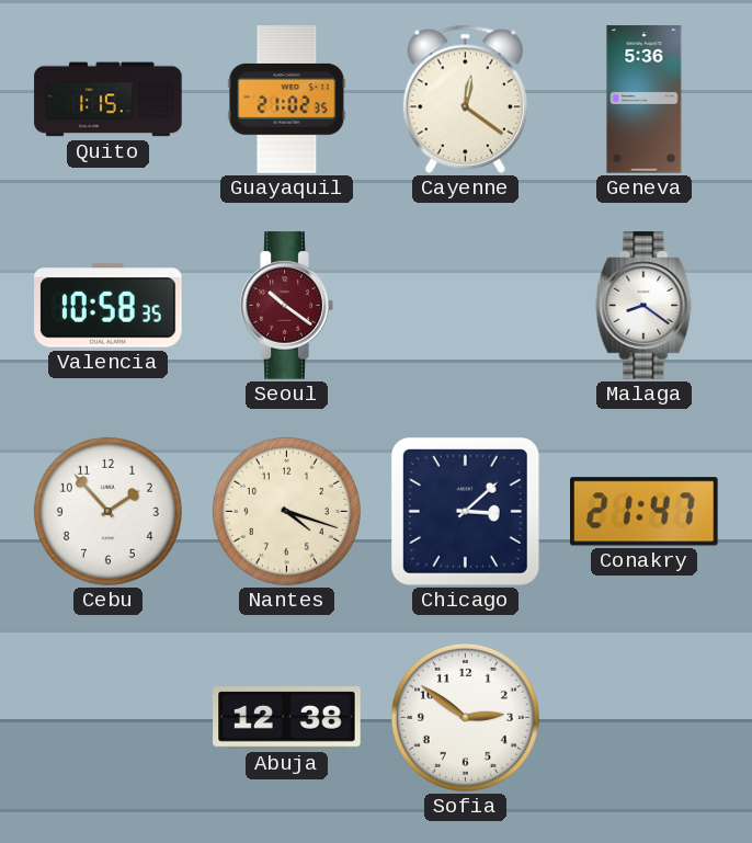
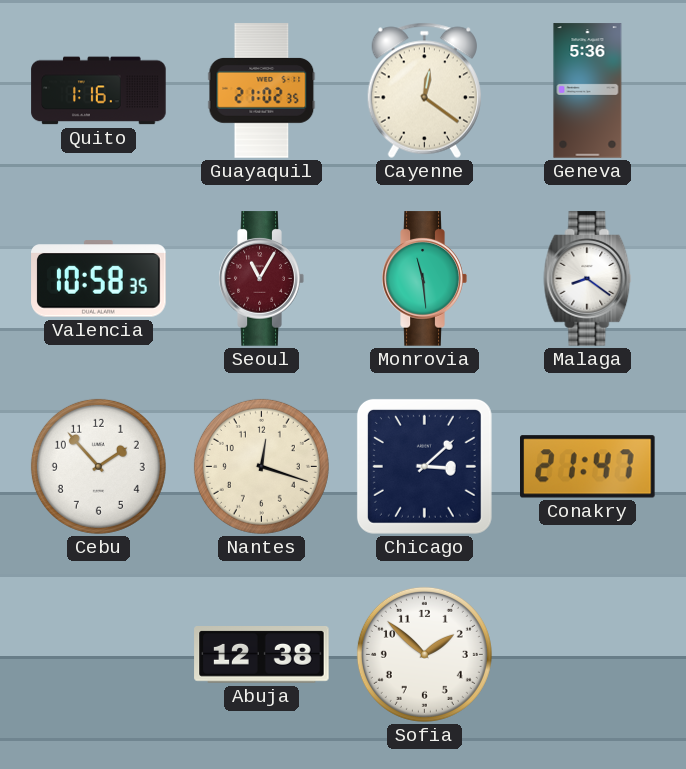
Quito: 1:15 -> 1:16 (99, 91)
Seoul: 10:21 -> 11:05 (261, 279)
Monrovia: none -> 11:29 (424, 279)
Nantes: 4:18 -> 12:18 (261, 466)
Sofia: 2:51 -> 1:52 (424, 654)
